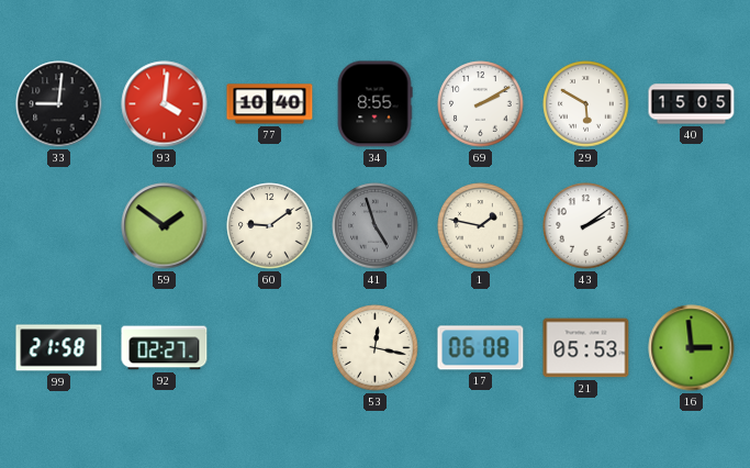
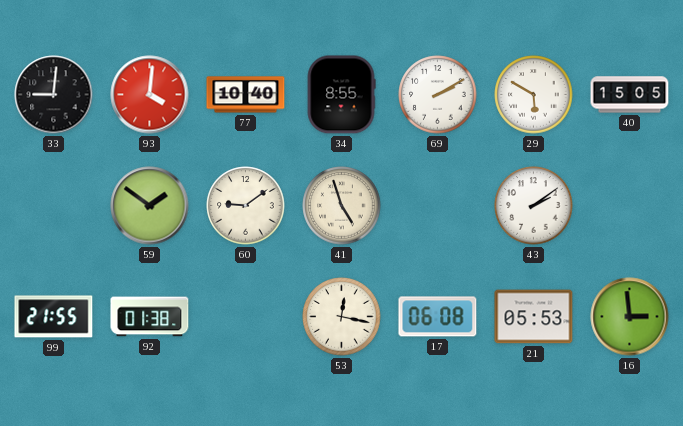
41 dial: grey -> cream (342, 206)
1: 1:47 -> none (481, 226)
99: 21:58 -> 21:55 (54, 317)
92: 02:27 -> 01:38 (150, 317)
